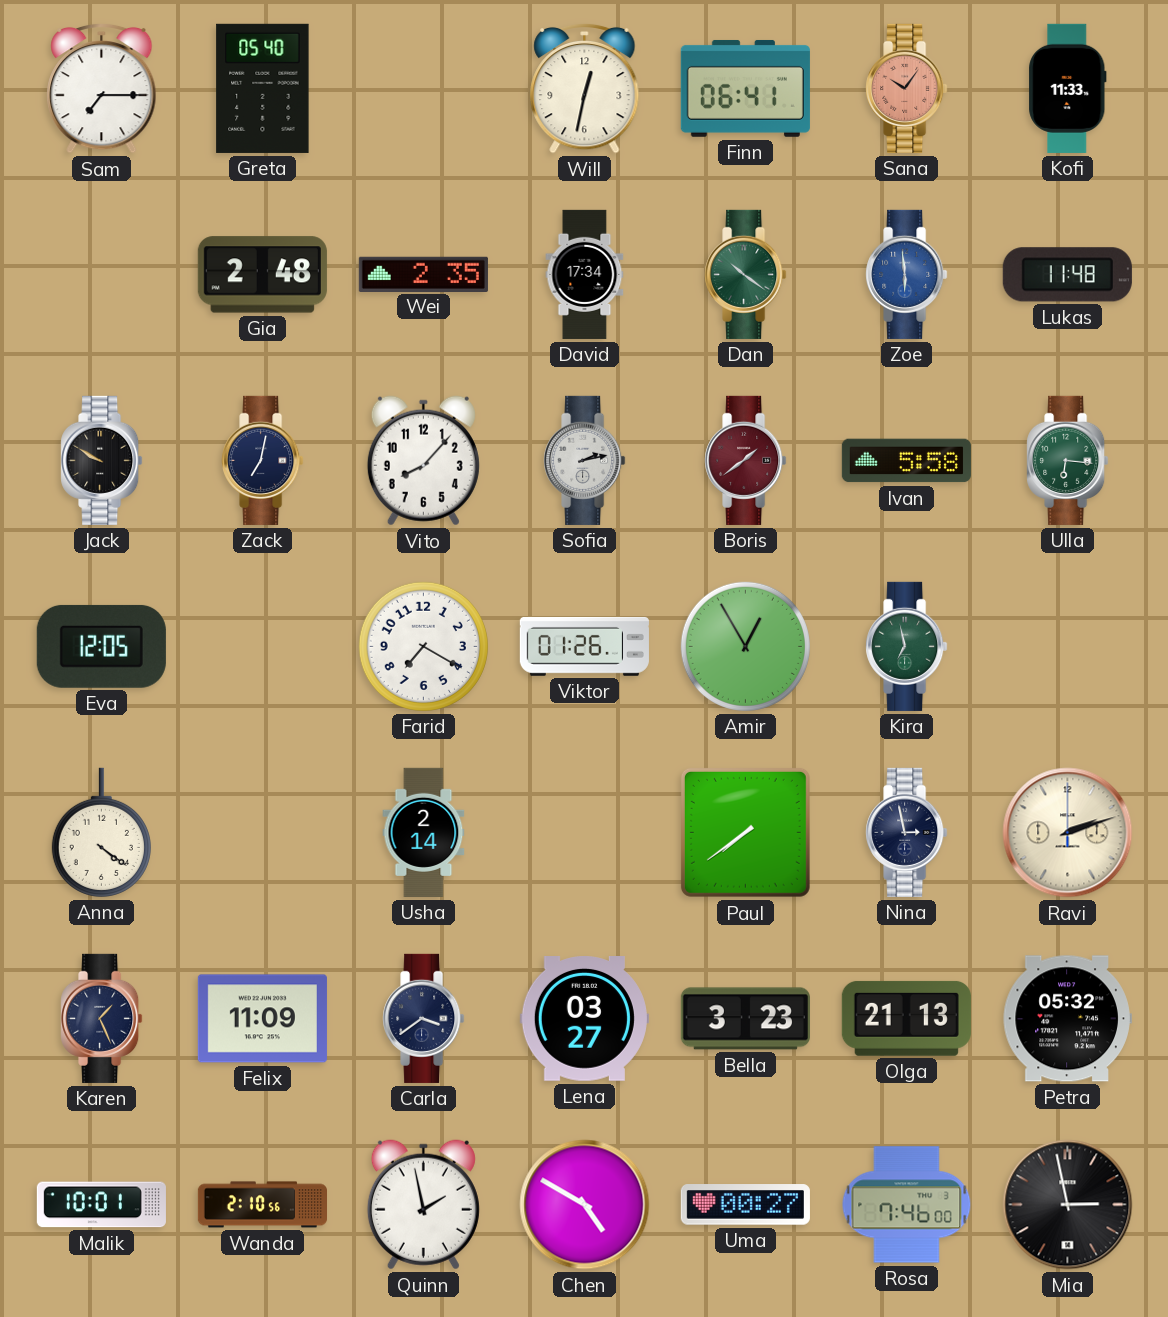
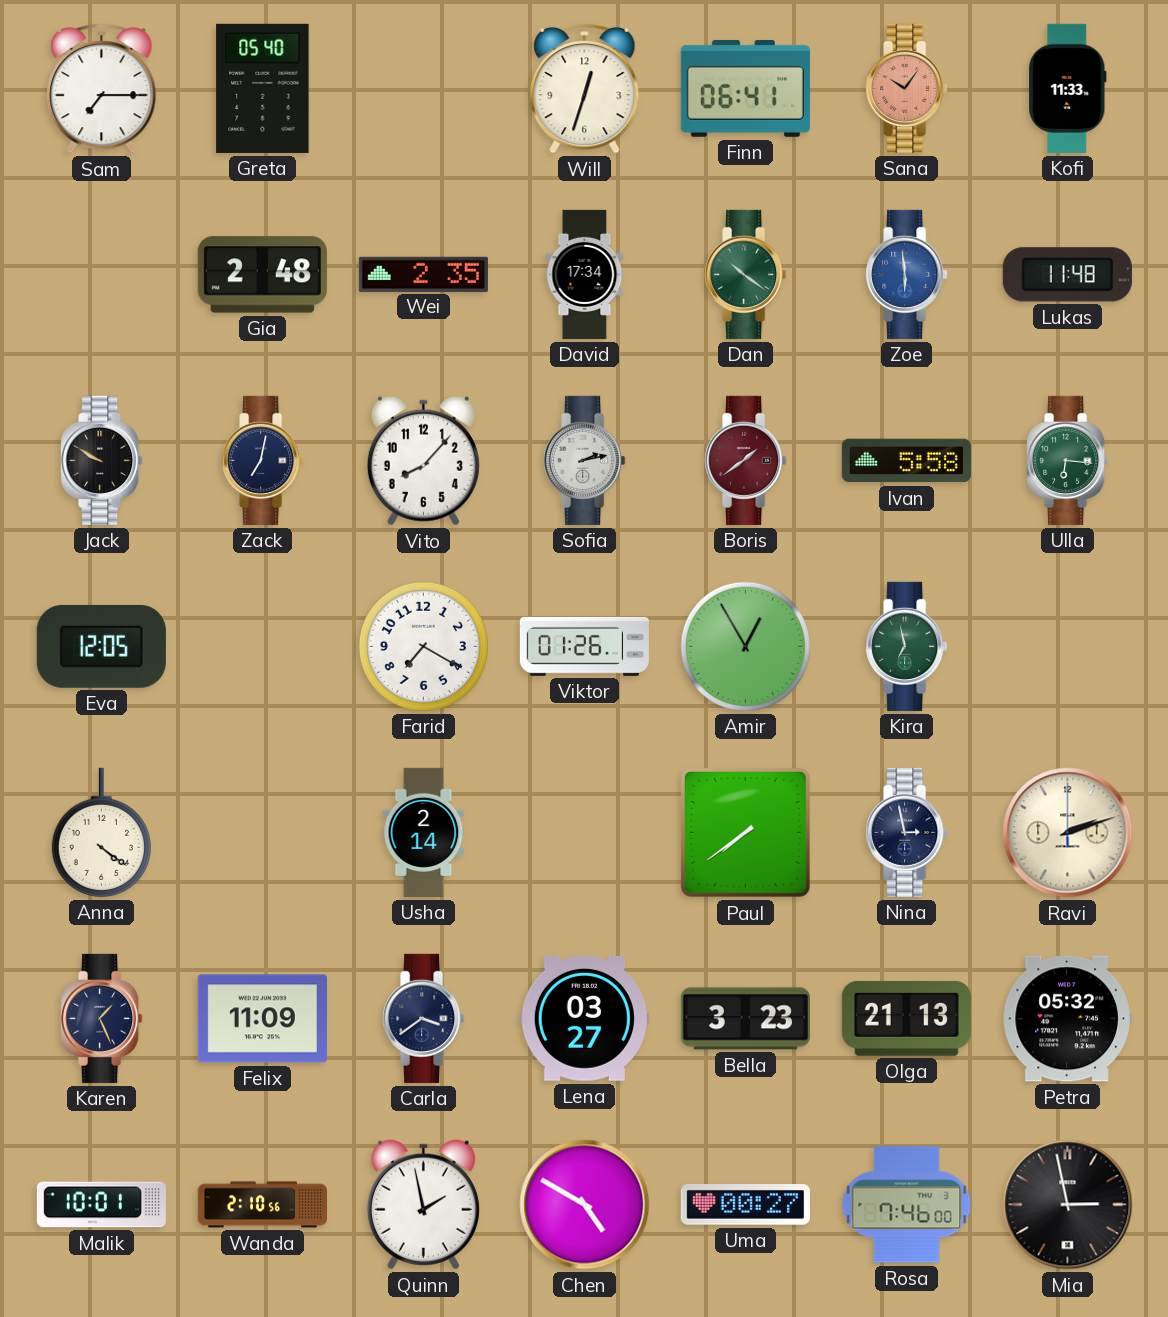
Will: 12:32 -> 12:33 (585, 88)
